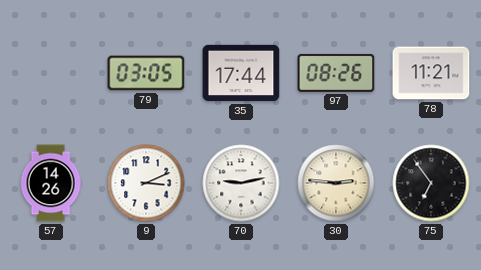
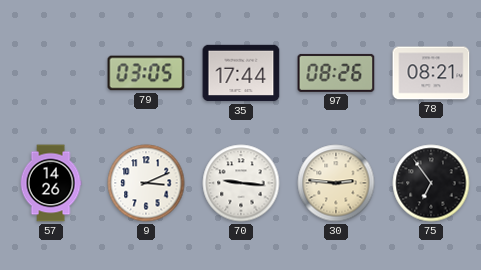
78: 11:21 -> 08:21 (431, 73)
70: 9:13 -> 9:16 (241, 183)
